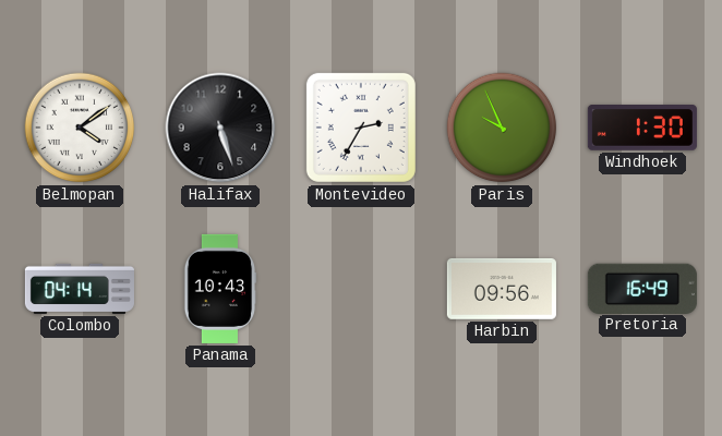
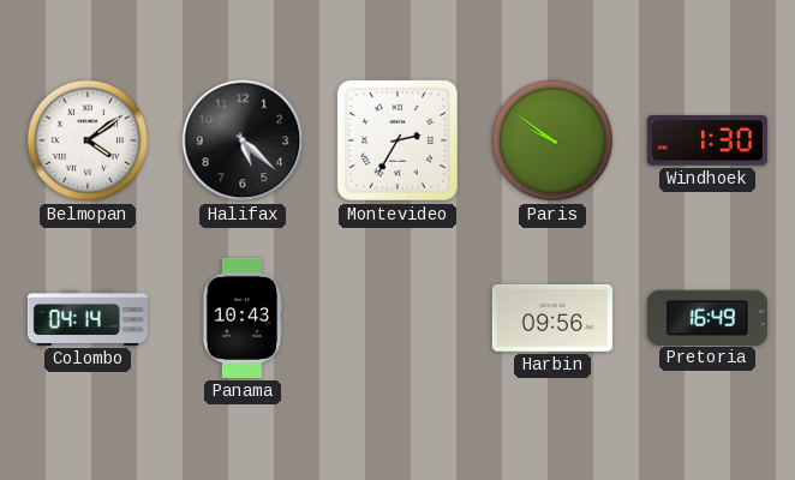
Halifax: 5:27 -> 5:22 (243, 140)
Paris: 9:56 -> 9:51 (552, 140)
